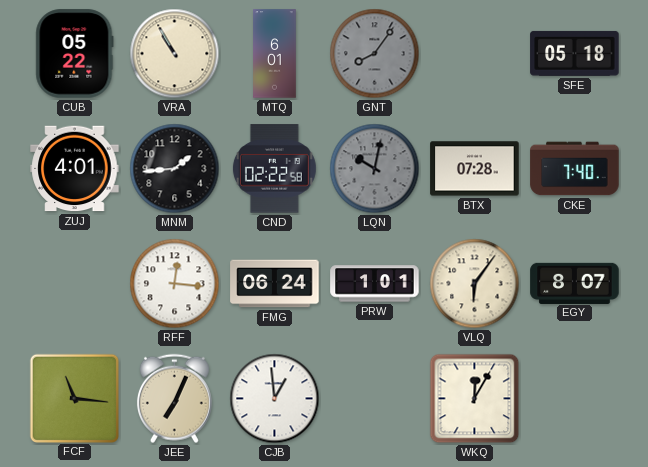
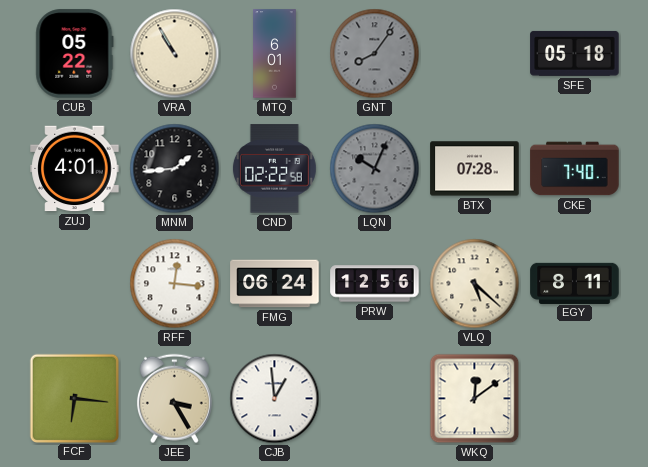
LQN: 10:02 -> 10:04 (375, 169)
PRW: 1:01 -> 12:56 (375, 284)
VLQ: 6:06 -> 5:22 (475, 284)
EGY: 8:07 -> 8:11 (575, 283)
FCF: 11:16 -> 6:16 (74, 398)
JEE: 7:04 -> 3:25 (174, 399)
WKQ: 12:05 -> 12:09 (475, 399)
